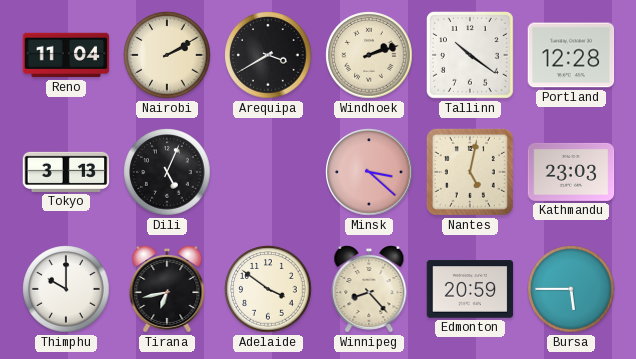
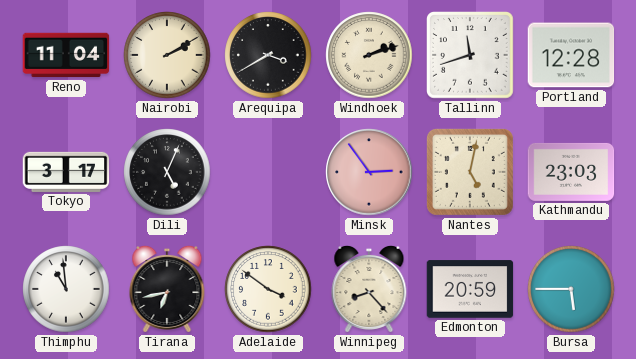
Tallinn: 10:21 -> 11:42 (471, 56)
Tokyo: 3:13 -> 3:17 (66, 172)
Minsk: 3:22 -> 2:54 (369, 172)
Thimphu: 10:00 -> 10:59 (66, 289)
